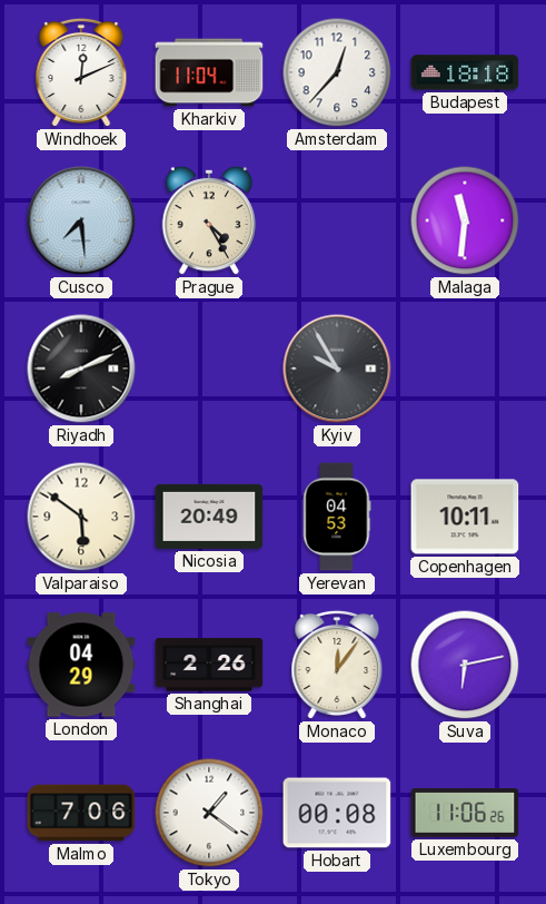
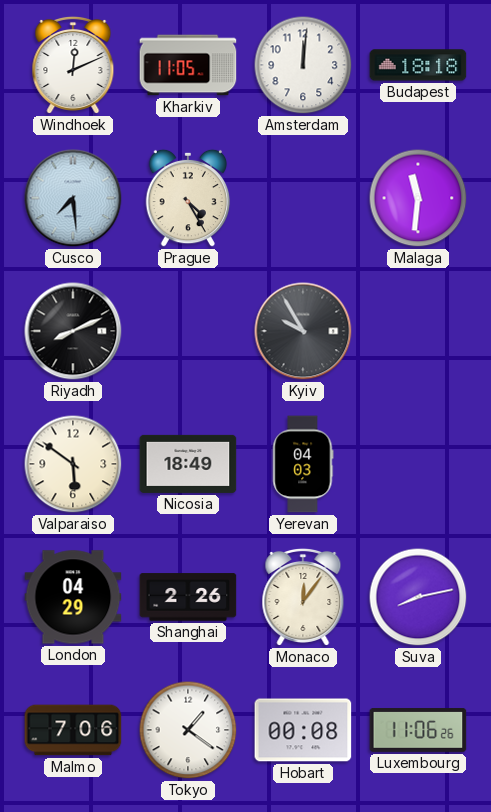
Kharkiv: 11:04 -> 11:05 (188, 65)
Amsterdam: 12:37 -> 12:01 (303, 65)
Nicosia: 20:49 -> 18:49 (188, 464)
Yerevan: 04:53 -> 04:03 (303, 464)
Copenhagen: 10:11 -> none (465, 517)
Suva: 6:13 -> 8:13 (418, 597)
